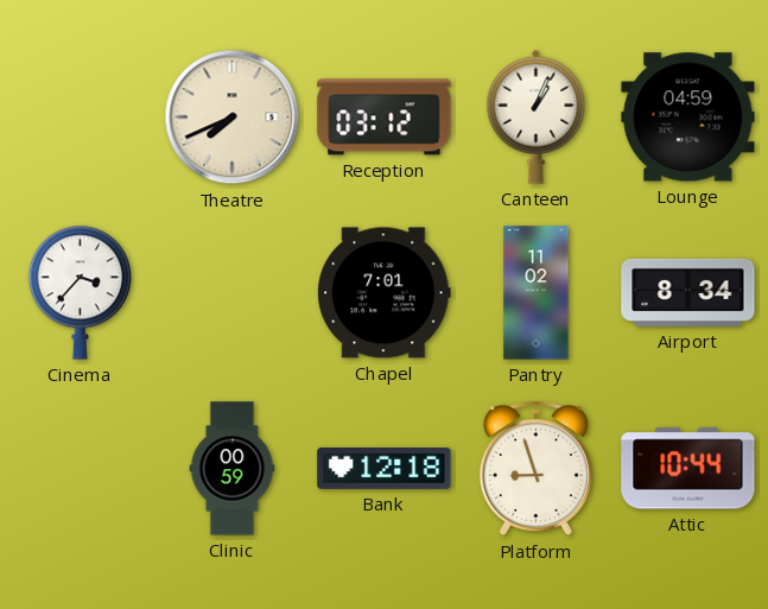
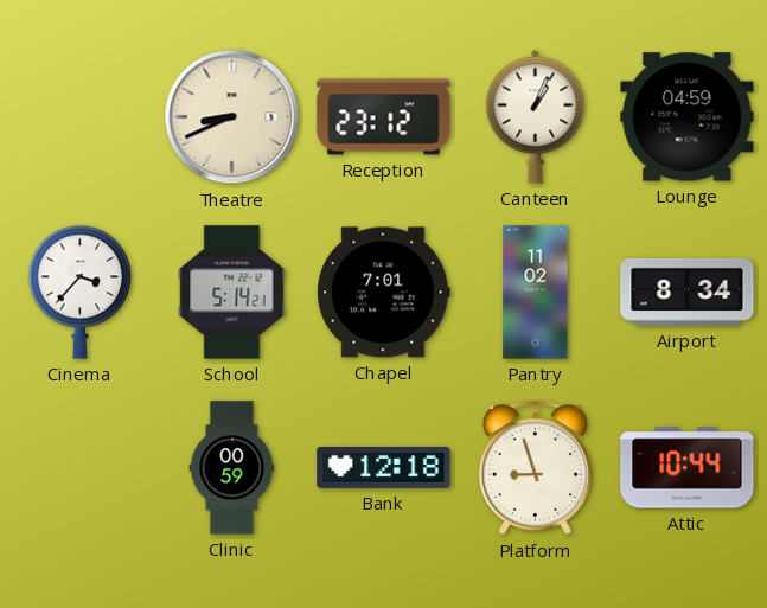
Theatre: 7:41 -> 8:41 (232, 117)
Reception: 03:12 -> 23:12 (384, 117)
School: none -> 5:14 (232, 293)
